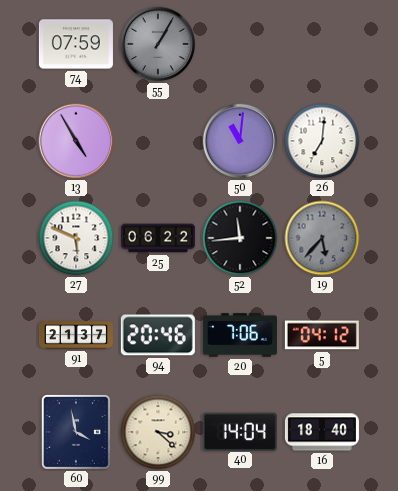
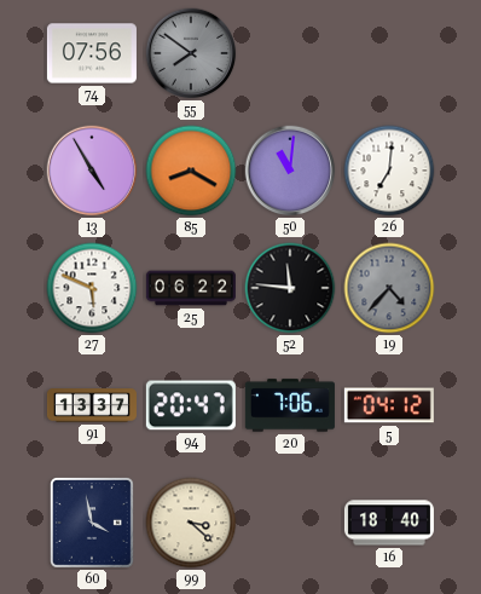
74: 07:59 -> 07:56 (92, 53)
55: 1:05 -> 7:51 (191, 53)
85: none -> 8:20 (191, 171)
52: 11:44 -> 11:46 (290, 288)
19: 5:37 -> 4:37 (389, 288)
91: 21:37 -> 13:37 (92, 405)
94: 20:46 -> 20:47 (191, 405)
40: 14:04 -> none (240, 431)
